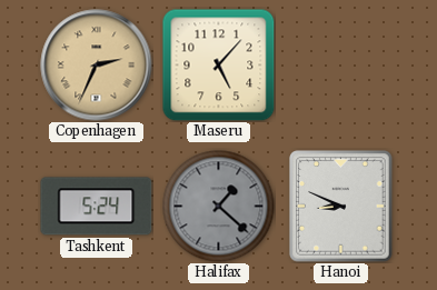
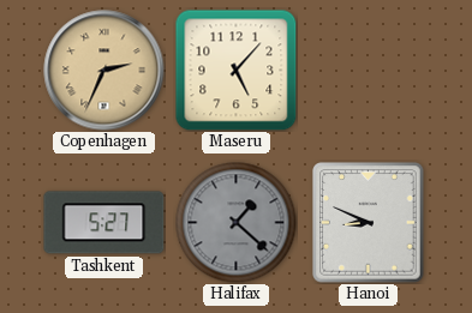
Tashkent: 5:24 -> 5:27 (104, 223)
